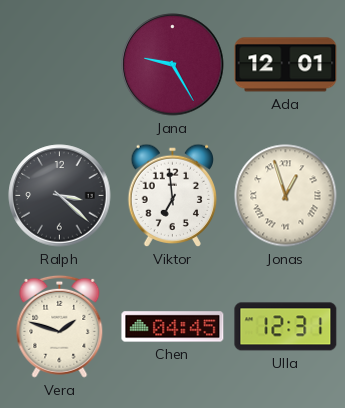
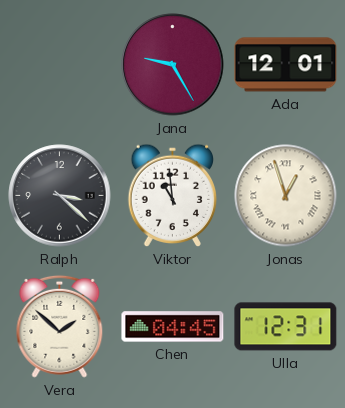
Viktor: 6:59 -> 10:59 (173, 196)
Vera: 1:48 -> 1:52 (60, 326)
